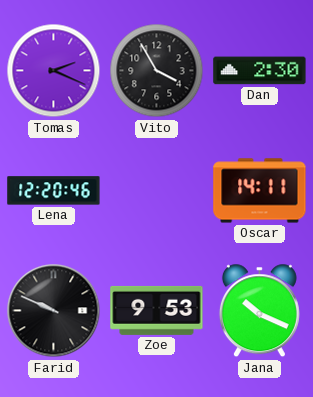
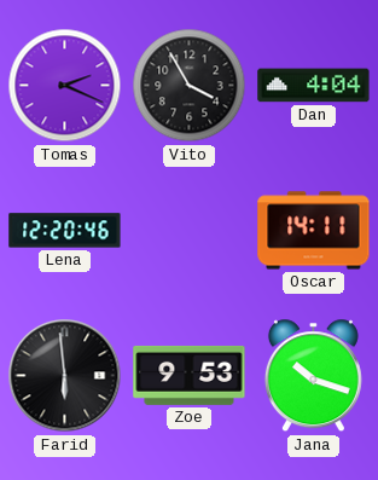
Dan: 2:30 -> 4:04 (314, 86)
Farid: 9:49 -> 5:59 (65, 376)
Jana: 10:19 -> 10:18 (313, 376)
